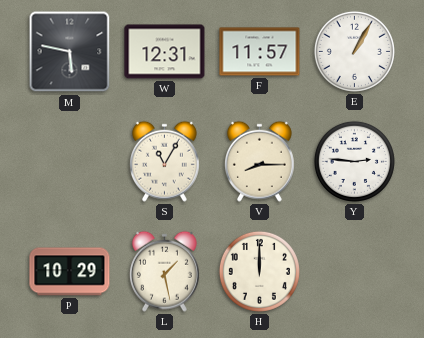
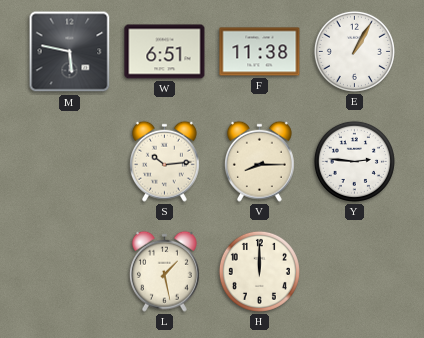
W: 12:31 -> 6:51 (165, 52)
F: 11:57 -> 11:38 (260, 52)
S: 11:05 -> 10:14 (164, 161)
P: 10:29 -> none (70, 272)
